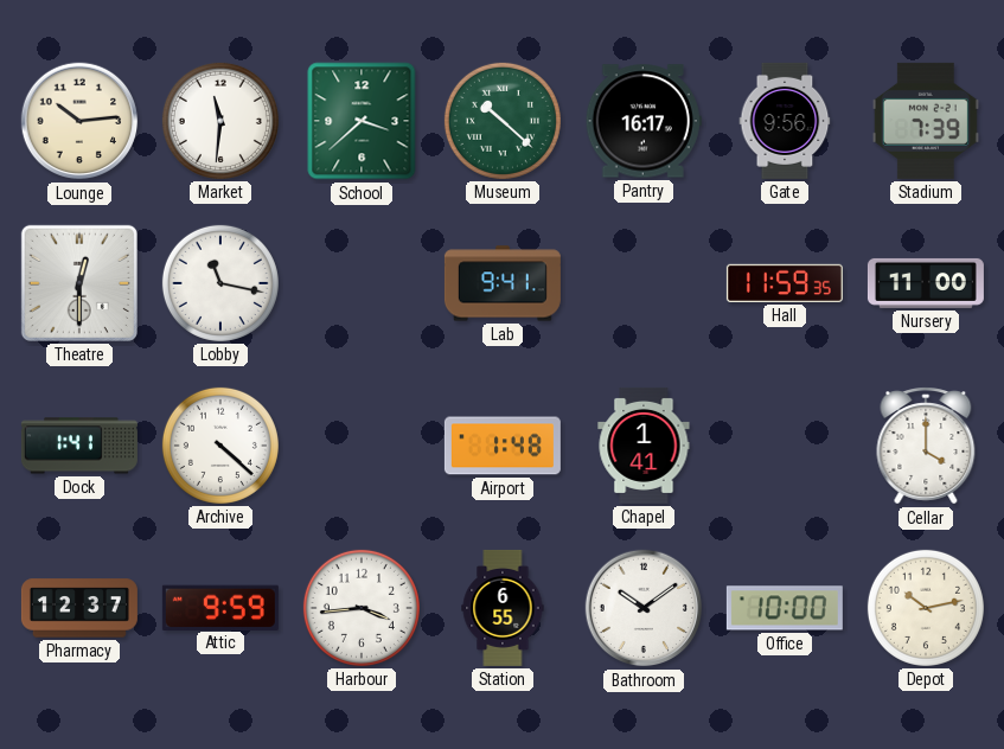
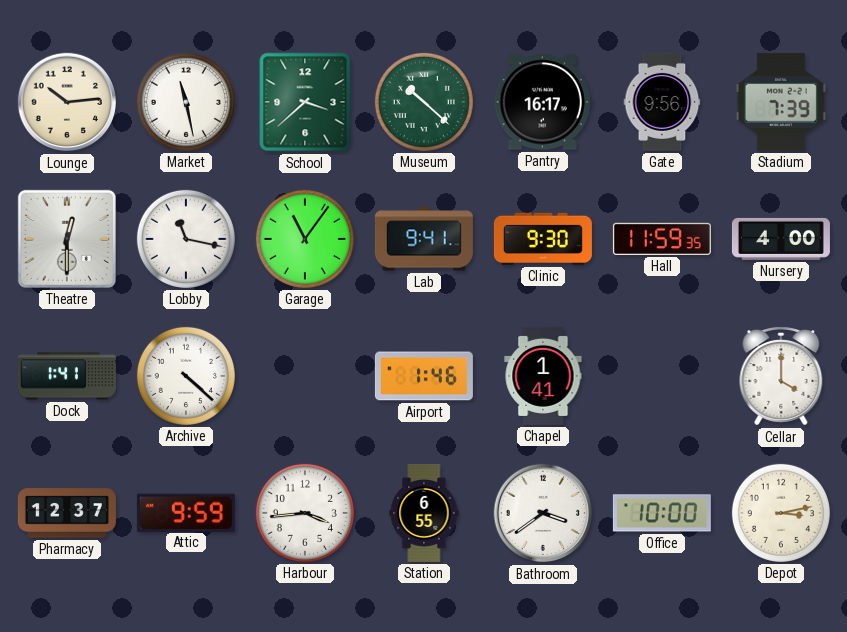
Market: 11:31 -> 11:28 (186, 102)
Garage: none -> 11:06 (305, 239)
Clinic: none -> 9:30 (543, 239)
Nursery: 11:00 -> 4:00 (781, 239)
Airport: 1:48 -> 1:46 (424, 376)
Bathroom: 10:09 -> 3:39 (543, 513)
Depot: 10:13 -> 3:13 (781, 513)
